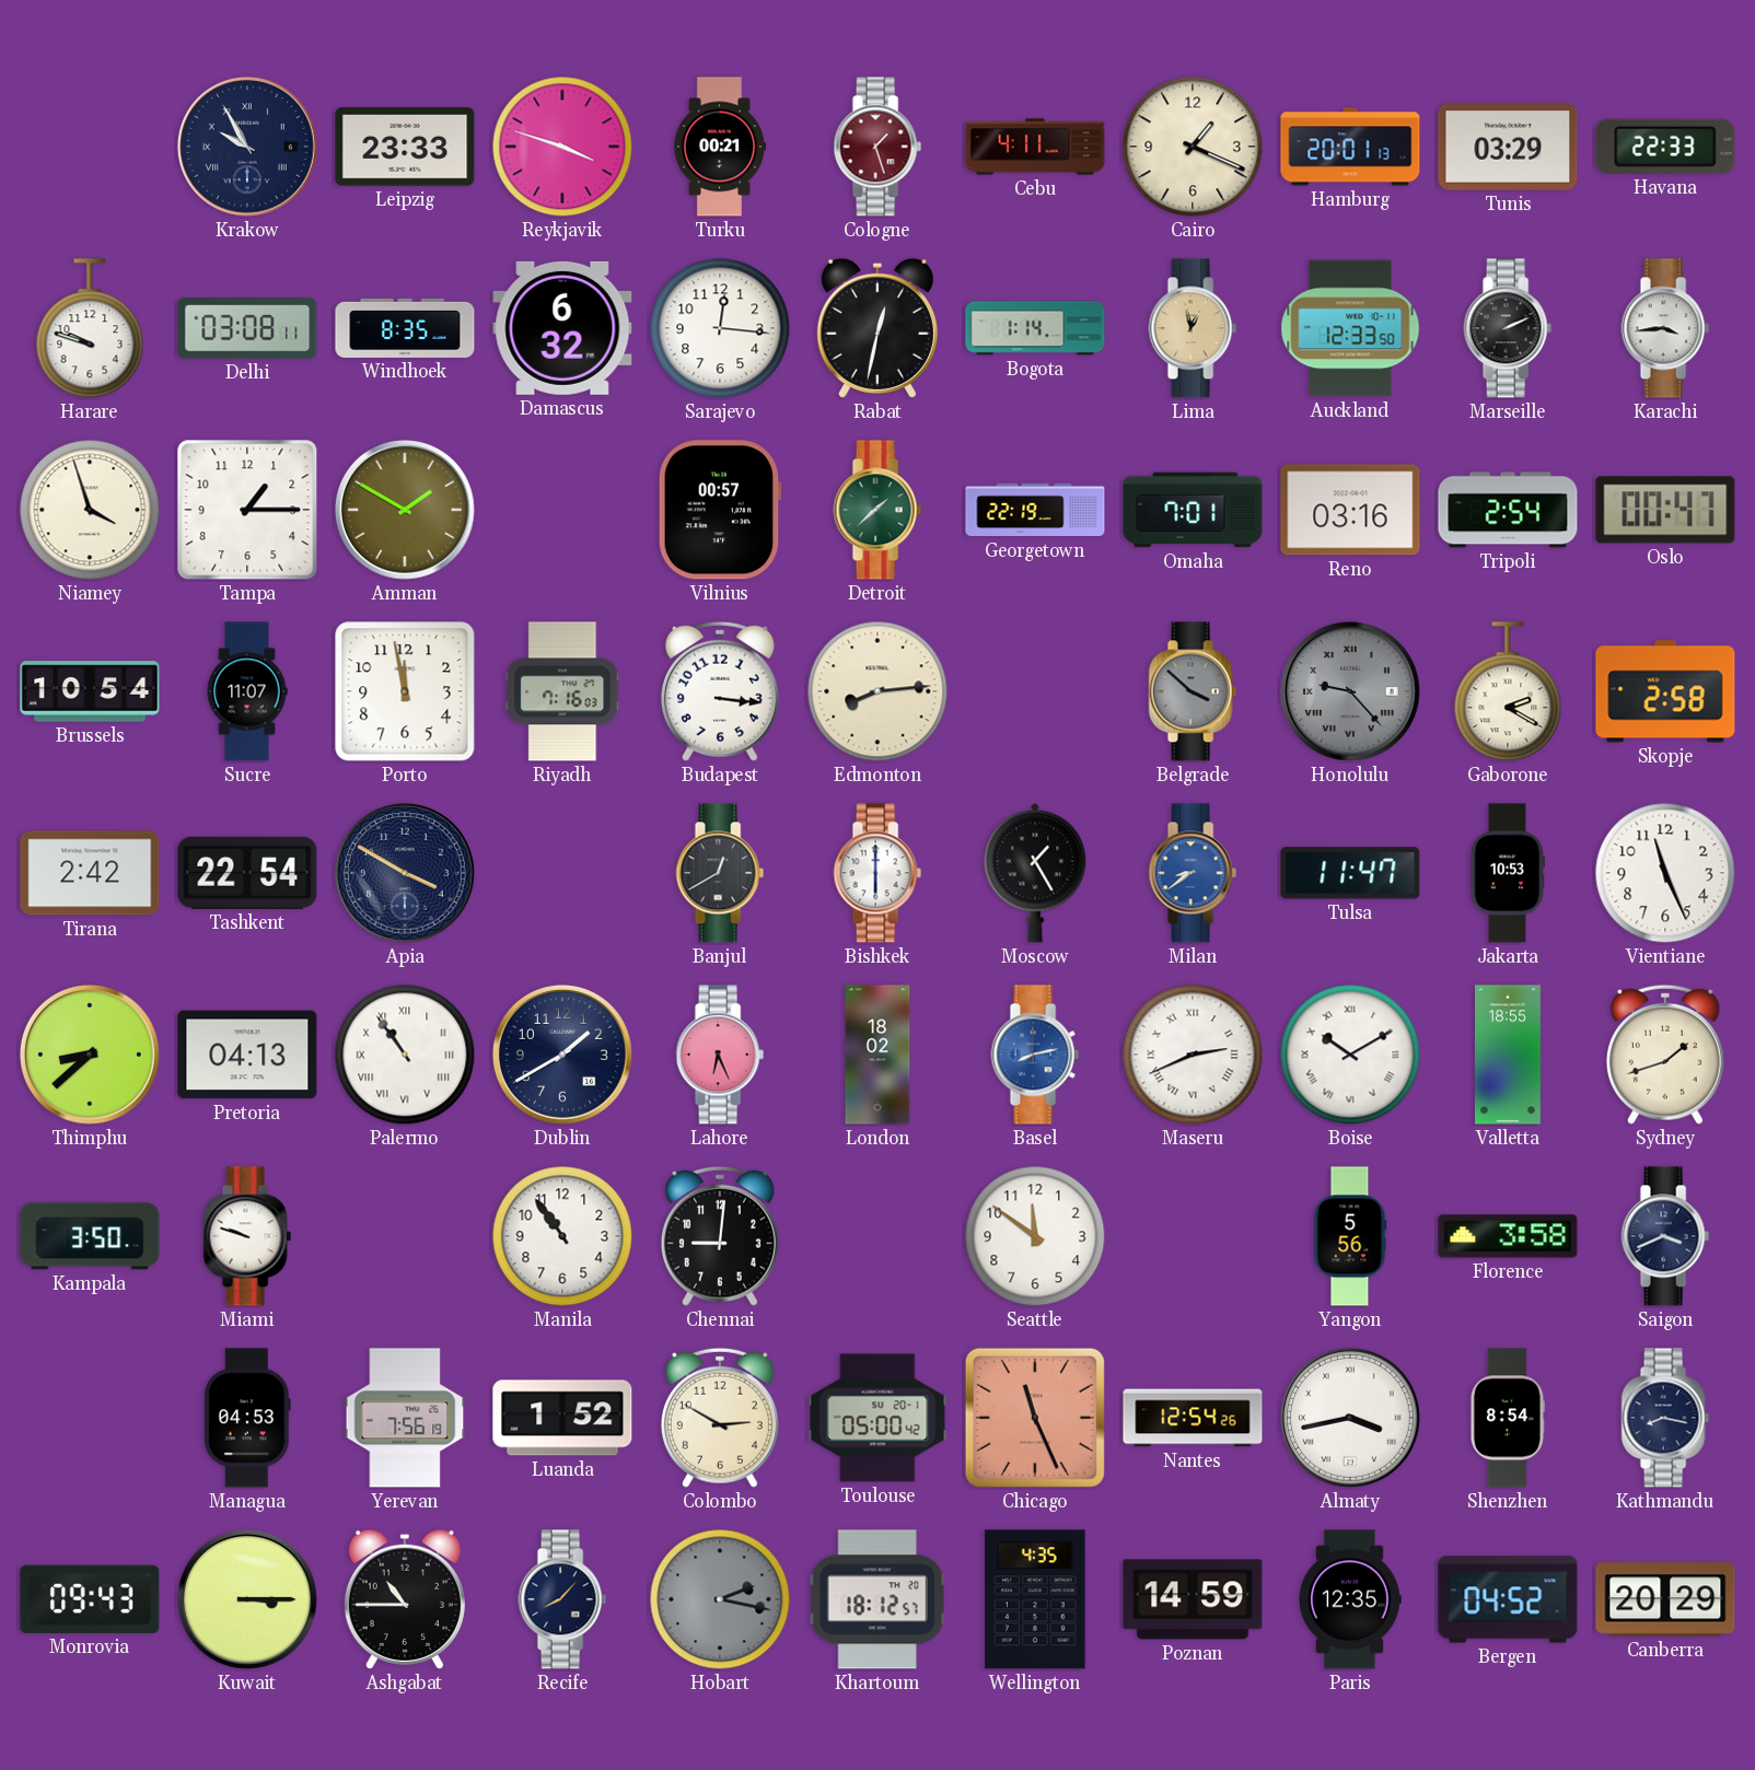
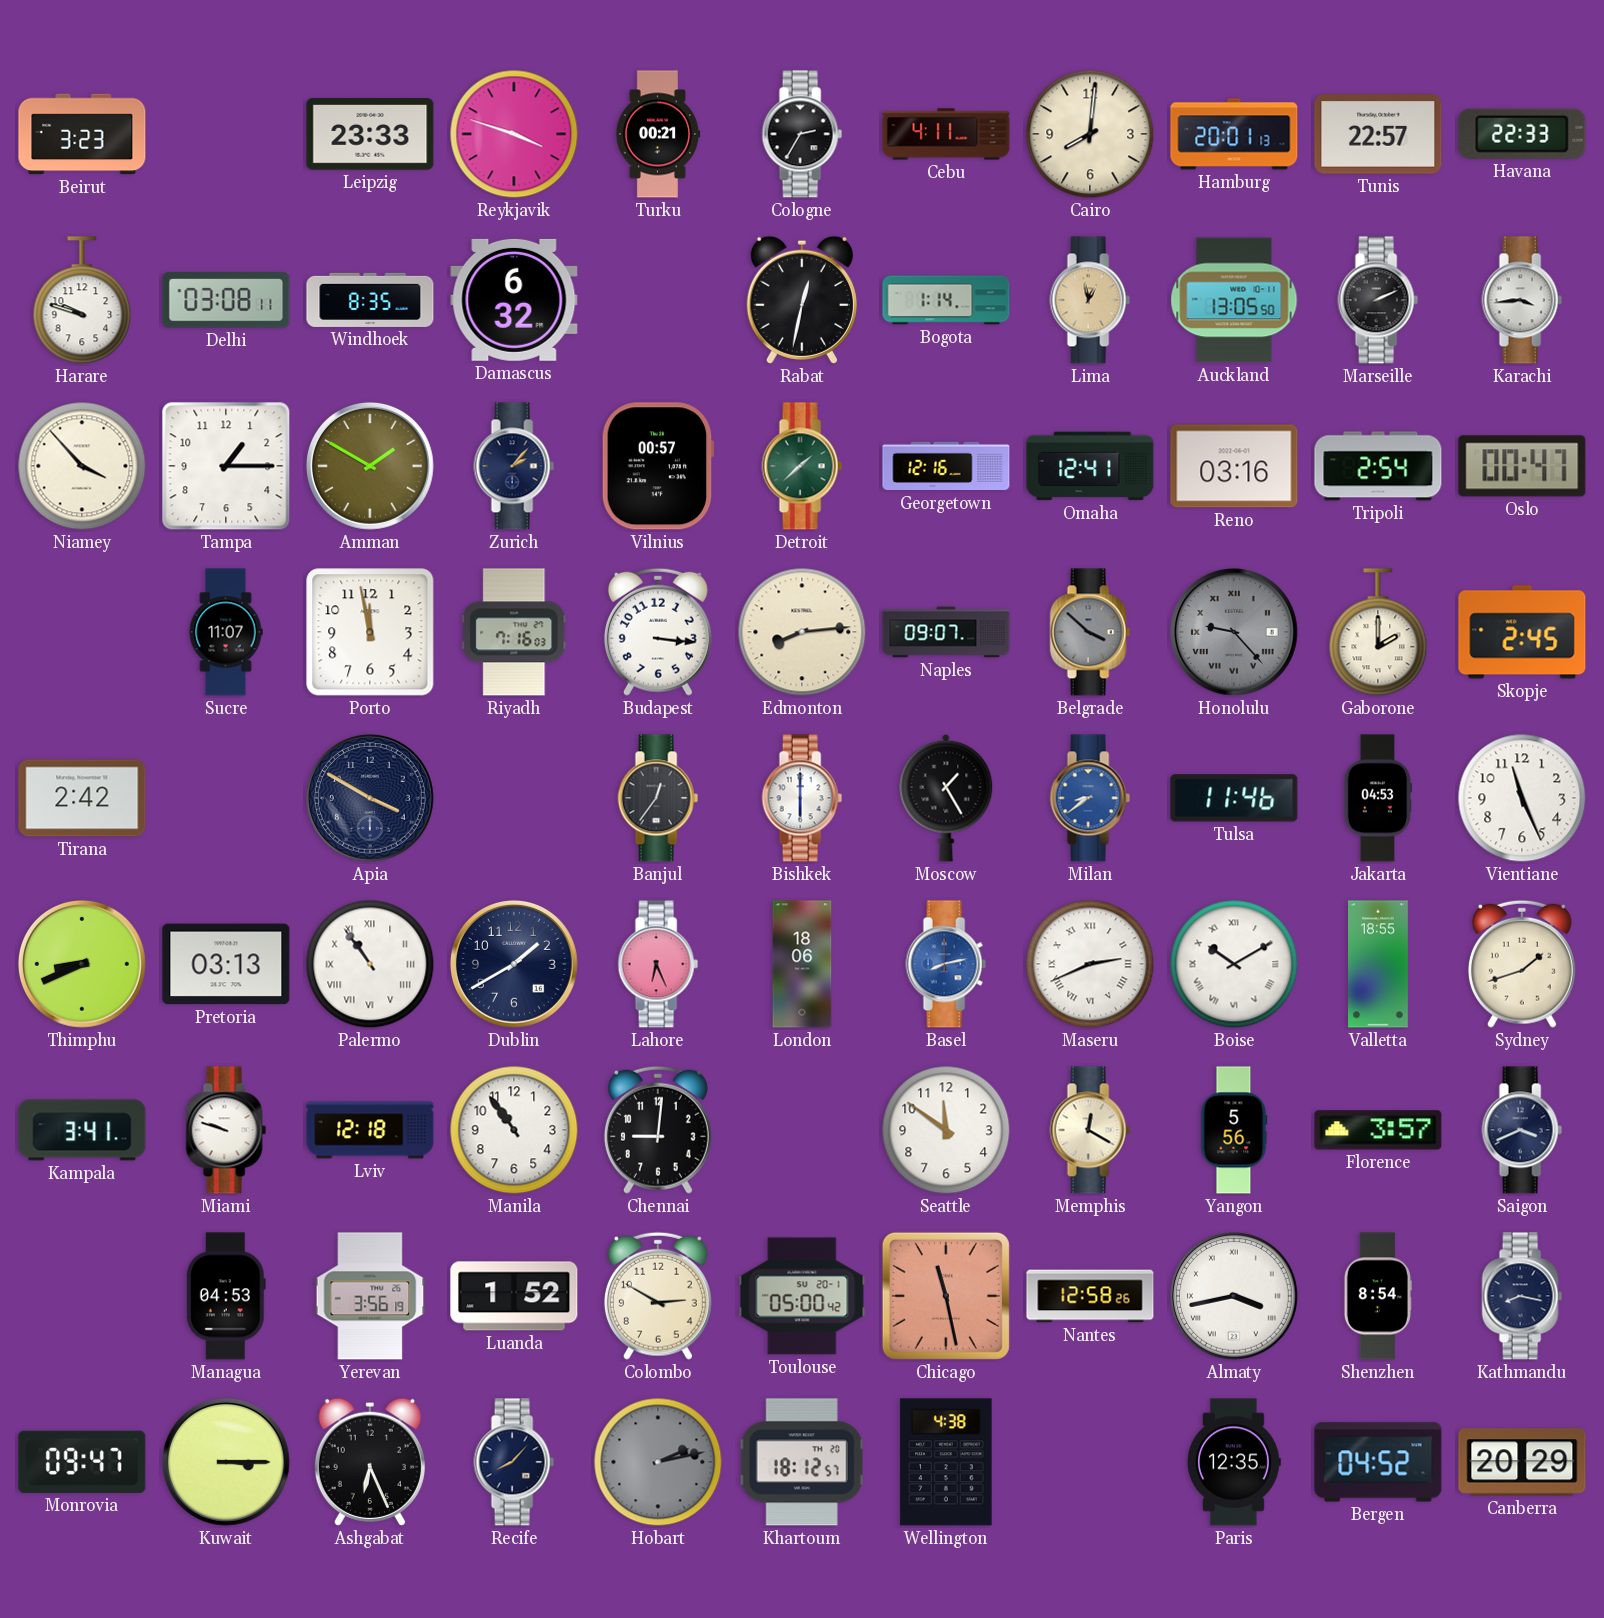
Beirut: none -> 3:23 (82, 134)
Krakow: 9:55 -> none (247, 147)
Cologne: 1:27 -> 2:35 (802, 134)
Cologne dial: burgundy -> black (802, 134)
Cairo: 1:19 -> 8:01 (1090, 134)
Tunis: 03:29 -> 22:57 (1378, 134)
Sarajevo: 12:16 -> none (720, 328)
Auckland: 12:33 -> 13:05 (1234, 300)
Niamey: 3:57 -> 3:53 (82, 466)
Zurich: none -> 2:07 (514, 466)
Georgetown: 22:19 -> 12:16 (946, 466)
Omaha: 7:01 -> 12:41 (1090, 466)
Brussels: 10:54 -> none (90, 691)
Naples: none -> 09:07 (946, 632)
Gaborone: 2:20 -> 2:00 (1378, 633)
Skopje: 2:58 -> 2:45 (1522, 632)
Tashkent: 22:54 -> none (247, 873)
Banjul: 12:40 -> 12:36 (658, 798)
Tulsa: 11:47 -> 11:46 (1234, 798)
Jakarta: 10:53 -> 04:53 (1378, 798)
Thimphu: 8:38 -> 8:41 (82, 964)
Pretoria: 04:13 -> 03:13 (226, 964)
London: 18:02 -> 18:06 (802, 964)
Kampala: 3:50 -> 3:41 (82, 1130)
Lviv: none -> 12:18 (370, 1130)
Memphis: none -> 12:20 (1090, 1130)
Florence: 3:58 -> 3:57 (1378, 1130)
Yerevan: 7:56 -> 3:56 (370, 1296)
Chicago: 11:26 -> 11:28 (946, 1296)
Nantes: 12:54 -> 12:58 (1090, 1296)
Monrovia: 09:43 -> 09:47 (82, 1462)
Ashgabat: 10:45 -> 6:26 (370, 1462)
Hobart: 2:17 -> 2:13 (658, 1462)
Wellington: 4:35 -> 4:38 (946, 1462)
Poznan: 14:59 -> none (1193, 1599)
